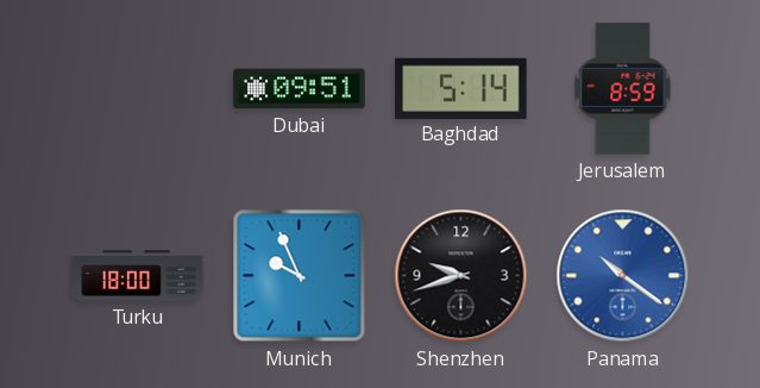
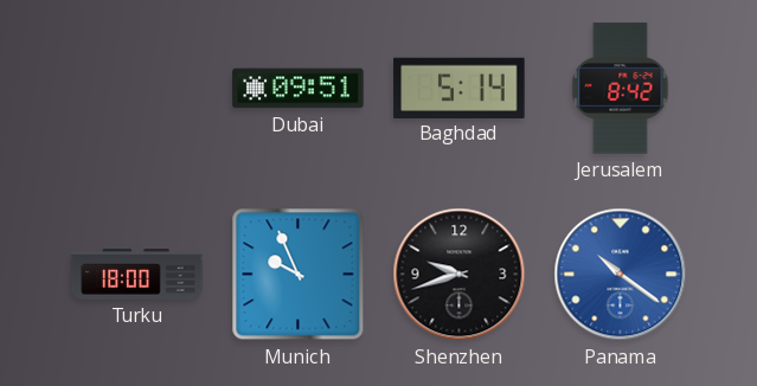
Jerusalem: 8:59 -> 8:42 (621, 89)
